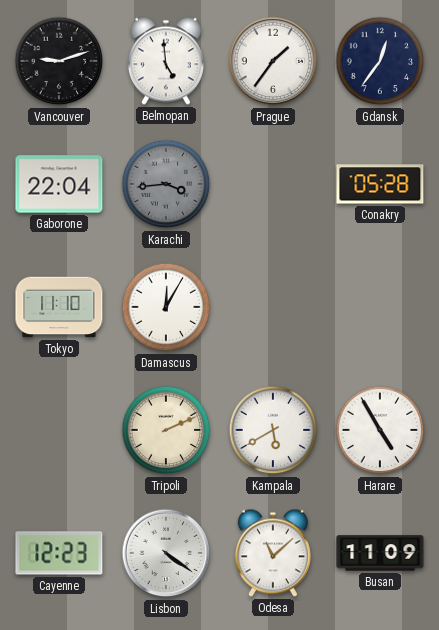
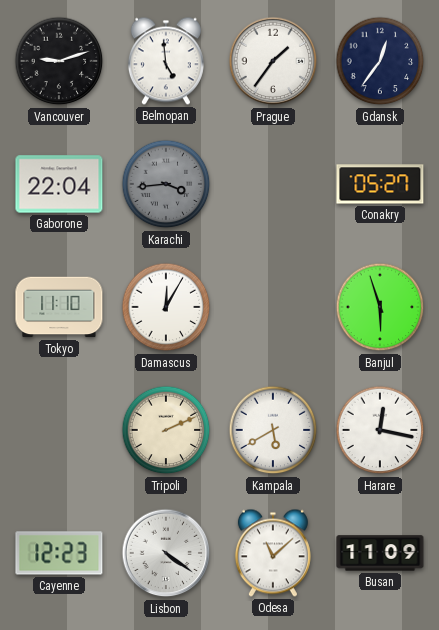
Conakry: 05:28 -> 05:27 (380, 184)
Banjul: none -> 5:57 (380, 307)
Harare: 4:55 -> 12:17 (380, 430)
